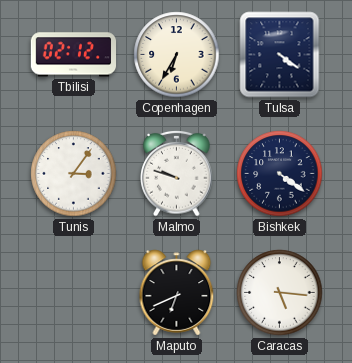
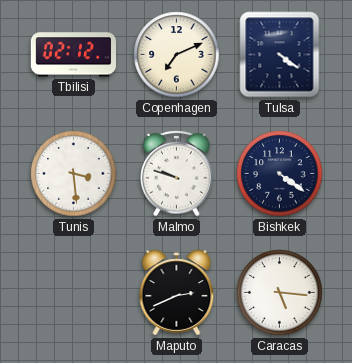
Copenhagen: 6:35 -> 7:11 (177, 55)
Tunis: 3:06 -> 3:29 (74, 174)
Maputo: 6:41 -> 2:41 (177, 293)
